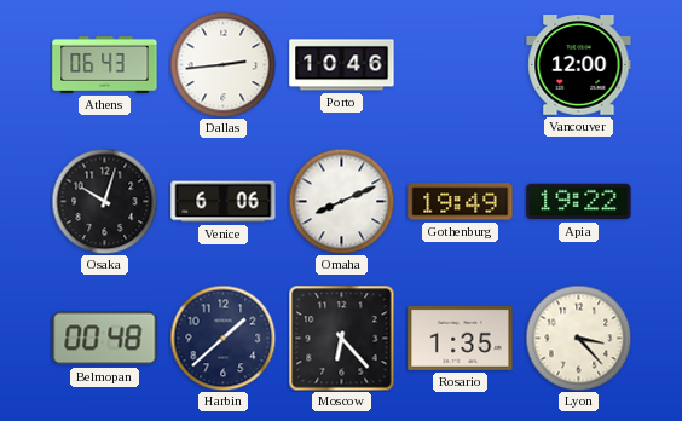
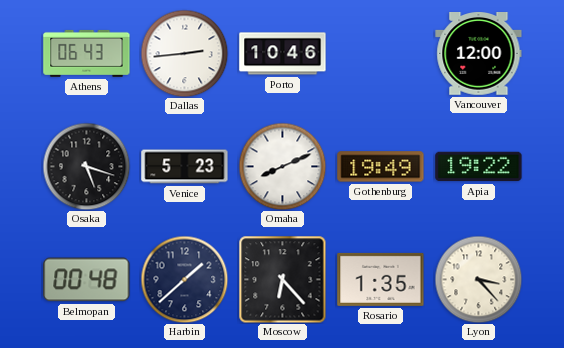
Osaka: 10:03 -> 5:18 (86, 166)
Venice: 6:06 -> 5:23 (185, 167)
